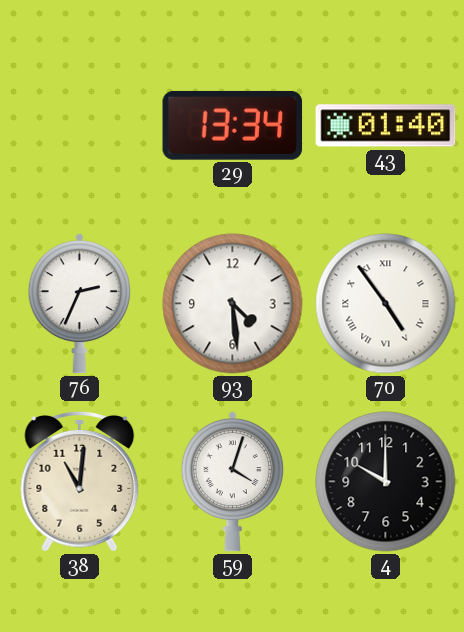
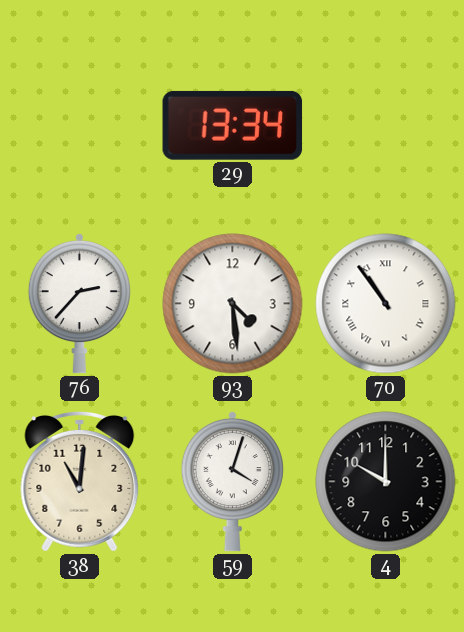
43: 01:40 -> none (386, 126)
76: 2:34 -> 2:37 (79, 303)
70: 4:54 -> 10:54 (386, 304)
